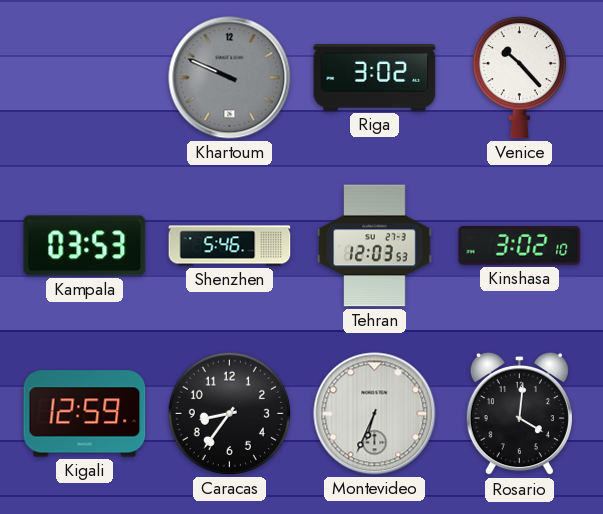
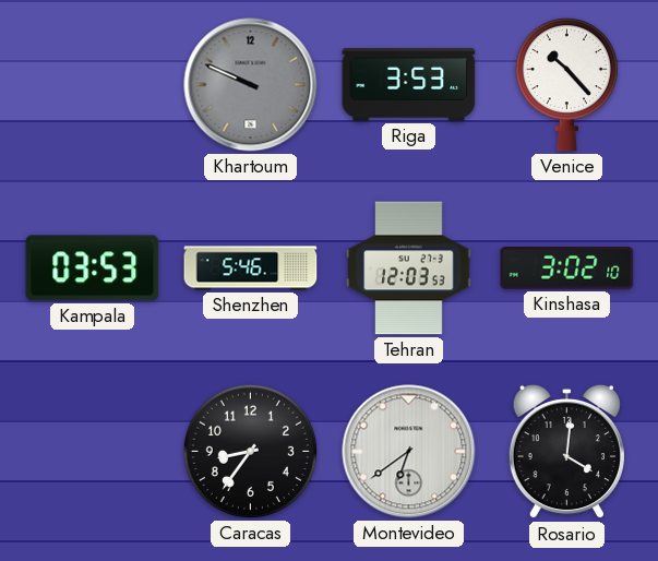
Riga: 3:02 -> 3:53 (409, 85)
Kigali: 12:59 -> none (85, 414)
Montevideo: 6:34 -> 6:39 (409, 452)
